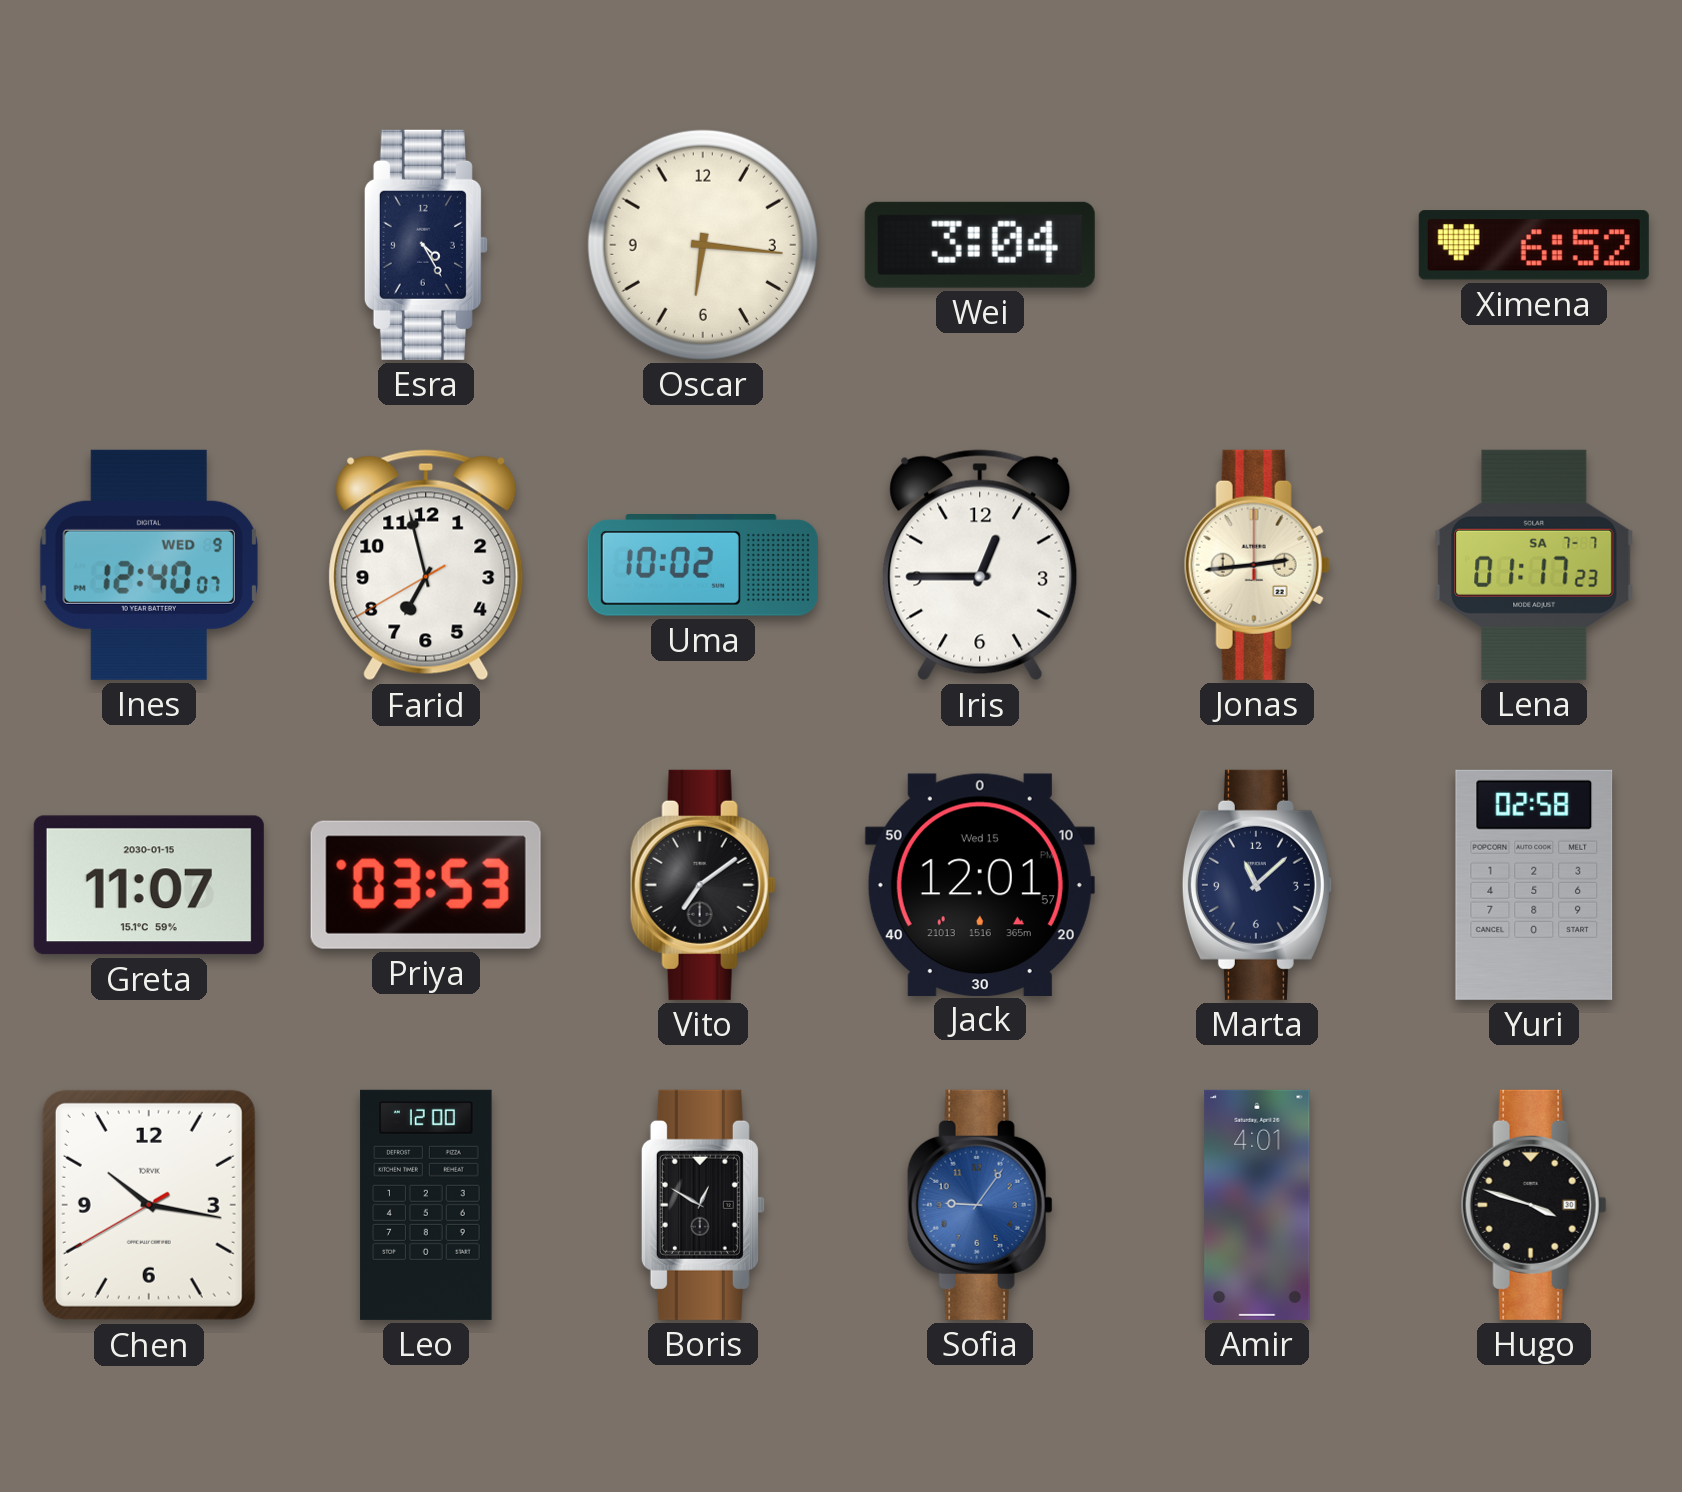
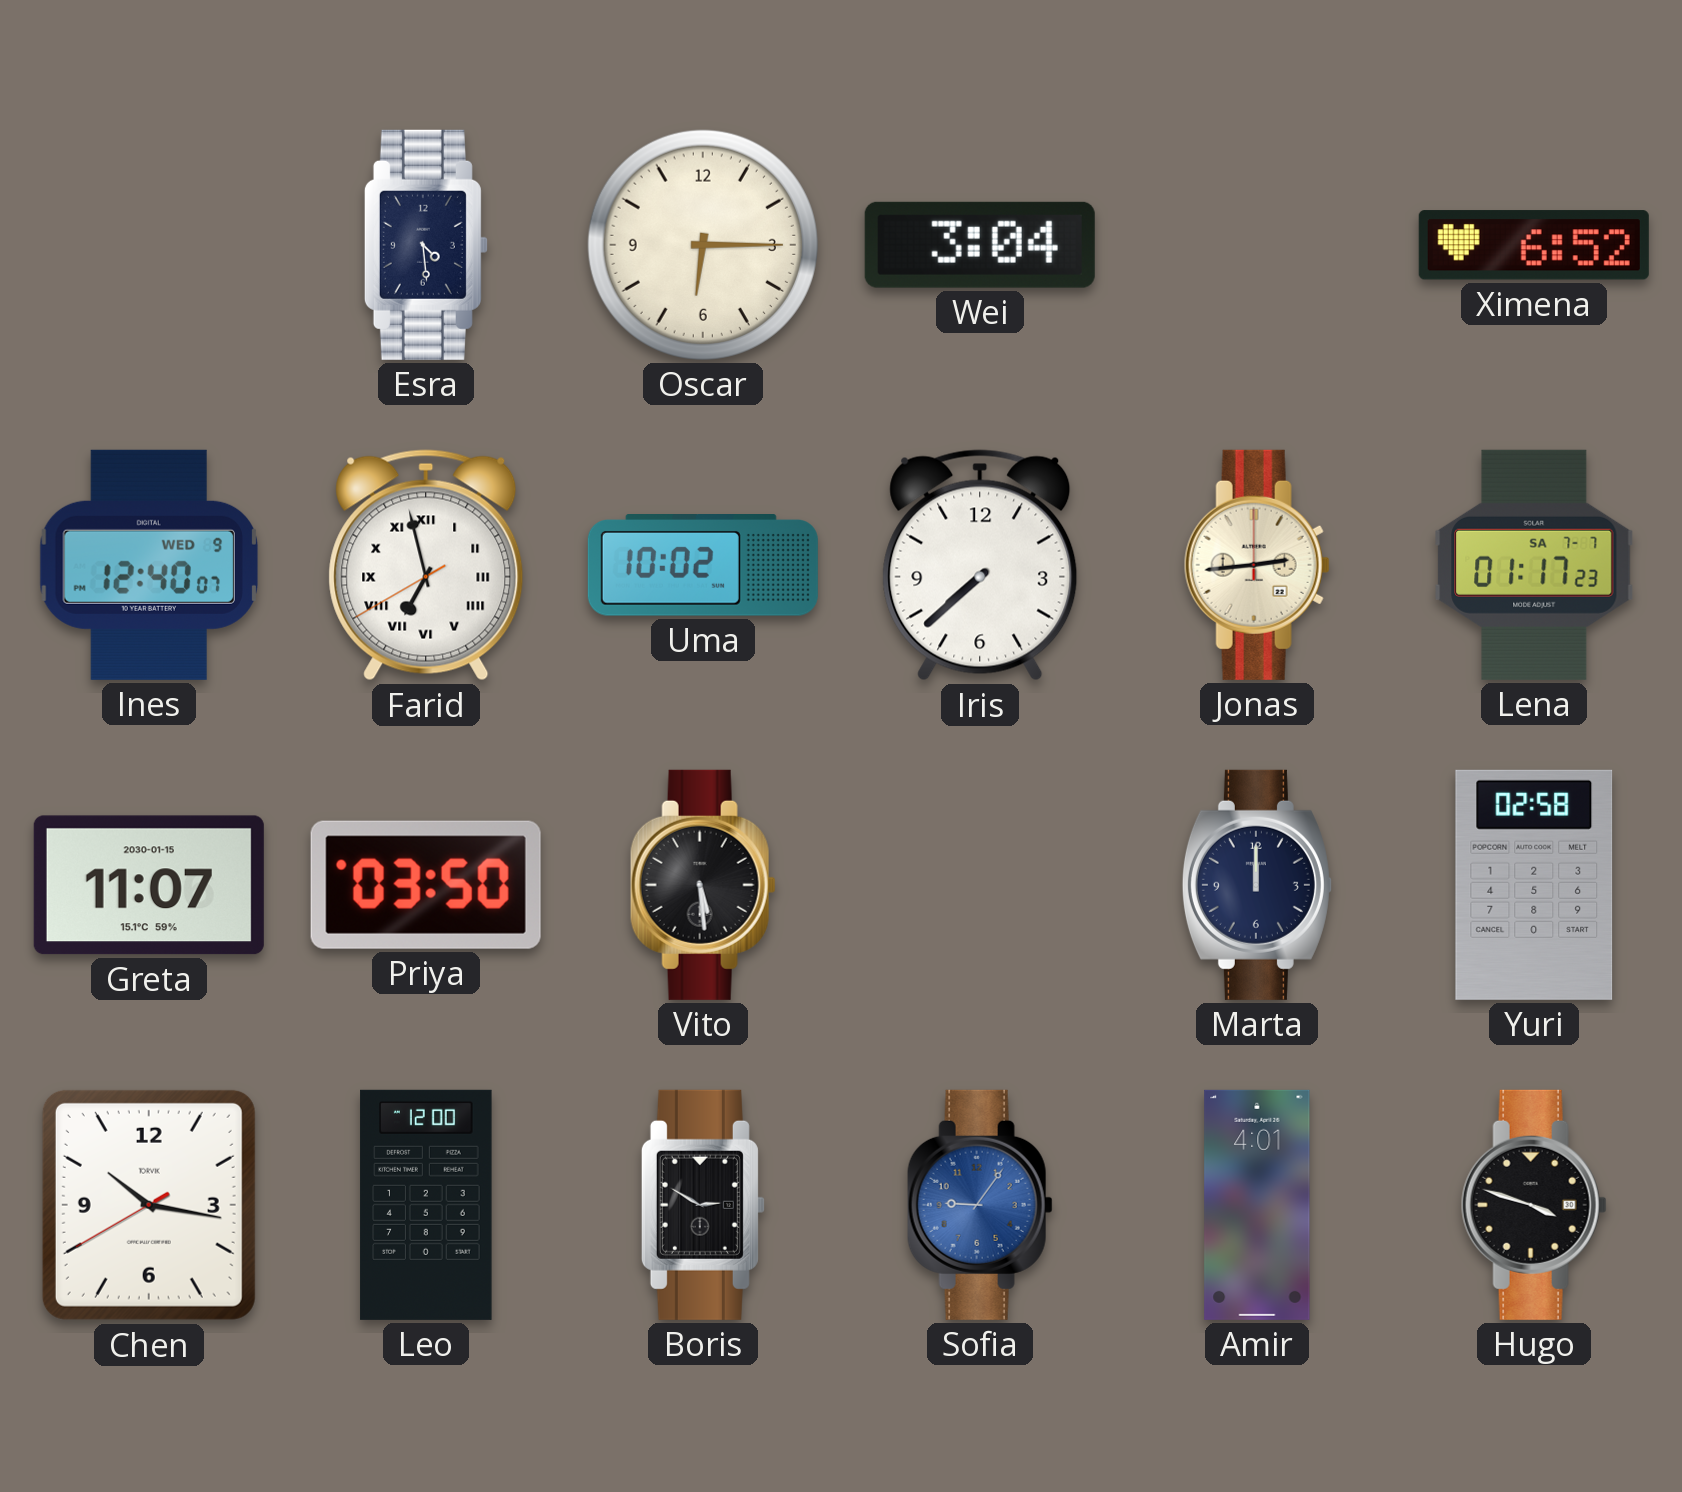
Esra: 4:25 -> 4:29 (426, 245)
Oscar: 6:16 -> 6:15 (703, 245)
Farid numerals: Arabic -> Roman (426, 565)
Iris: 12:45 -> 7:38 (980, 565)
Priya: 03:53 -> 03:50 (426, 885)
Vito: 7:09 -> 5:29 (703, 885)
Jack: 12:01 -> none (980, 884)
Marta: 11:08 -> 12:00 (1257, 885)
Boris: 12:50 -> 2:50 (703, 1205)
